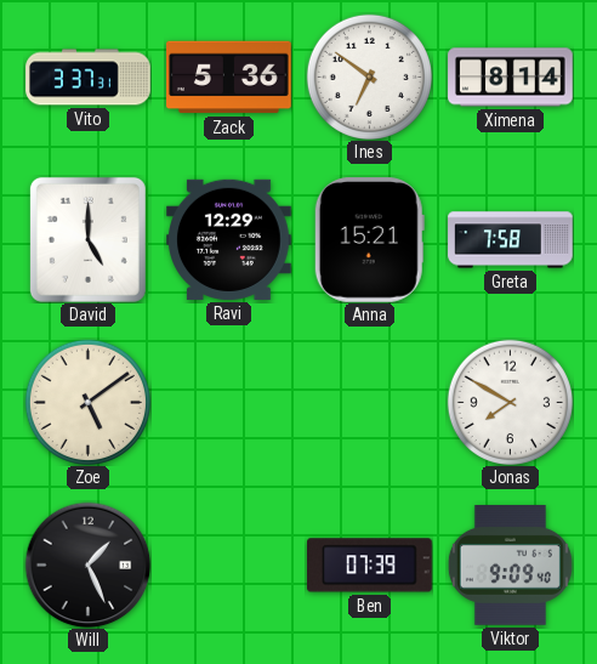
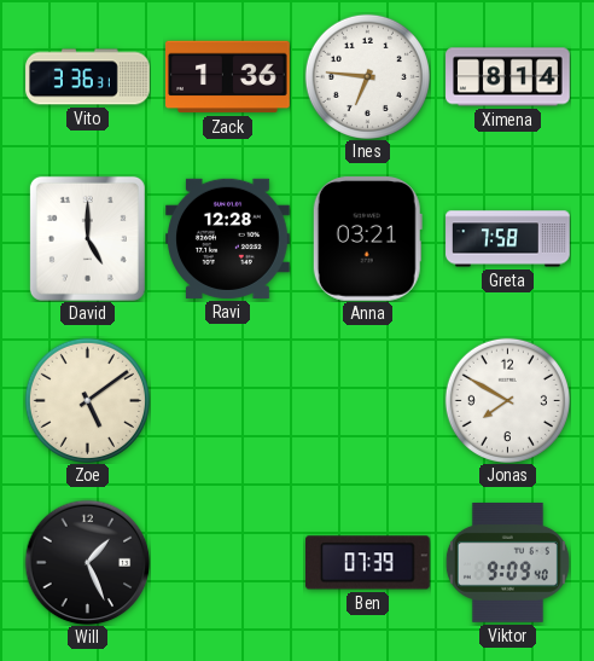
Vito: 3:37 -> 3:36 (88, 77)
Zack: 5:36 -> 1:36 (228, 77)
Ines: 6:51 -> 6:46 (367, 76)
Ravi: 12:29 -> 12:28 (228, 238)
Anna: 15:21 -> 03:21 (367, 239)
